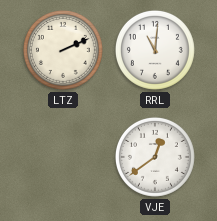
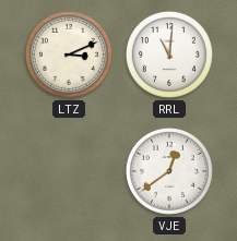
LTZ: 2:11 -> 3:11 (69, 55)
